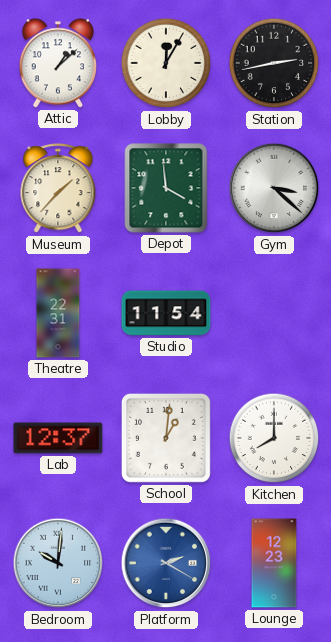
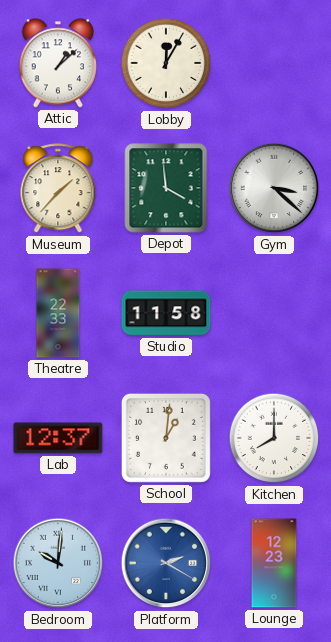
Station: 2:43 -> none (274, 63)
Theatre: 22:31 -> 22:33 (58, 313)
Studio: 11:54 -> 11:58 (166, 313)
